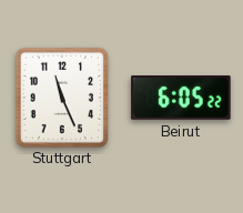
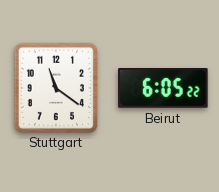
Stuttgart: 11:26 -> 11:21 (55, 87)
